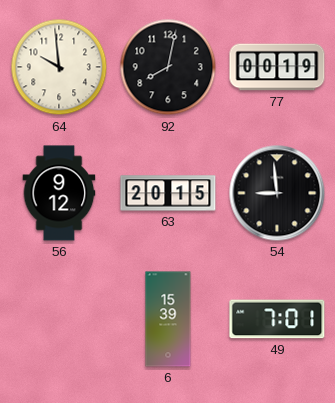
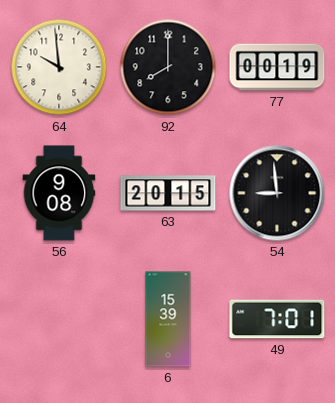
92: 8:02 -> 8:00 (168, 67)
56: 9:12 -> 9:08 (59, 193)
